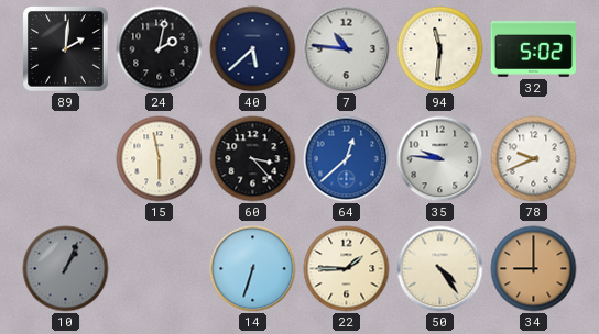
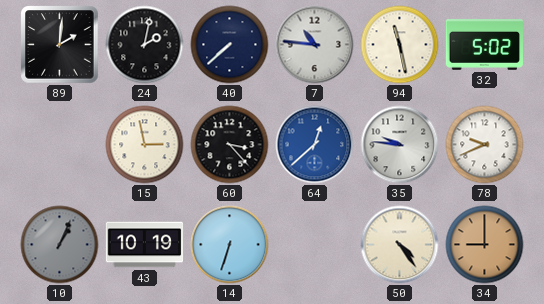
40: 5:38 -> 7:38 (230, 45)
94: 11:31 -> 11:28 (400, 45)
15: 5:58 -> 2:58 (145, 145)
43: none -> 10:19 (145, 245)
22: 1:45 -> none (347, 269)
